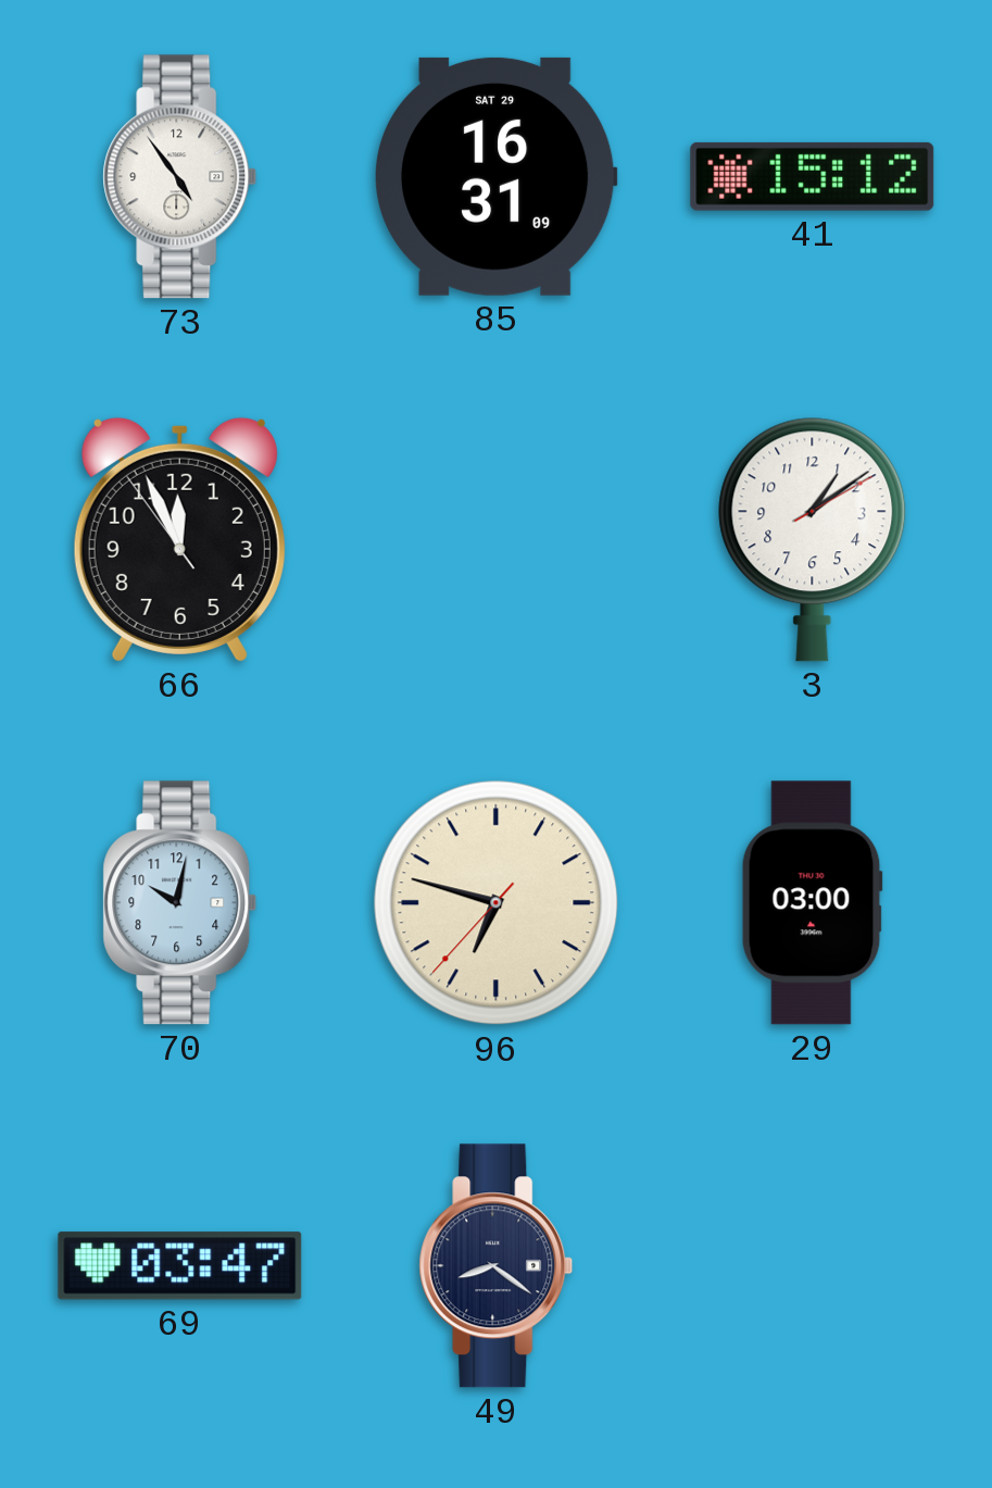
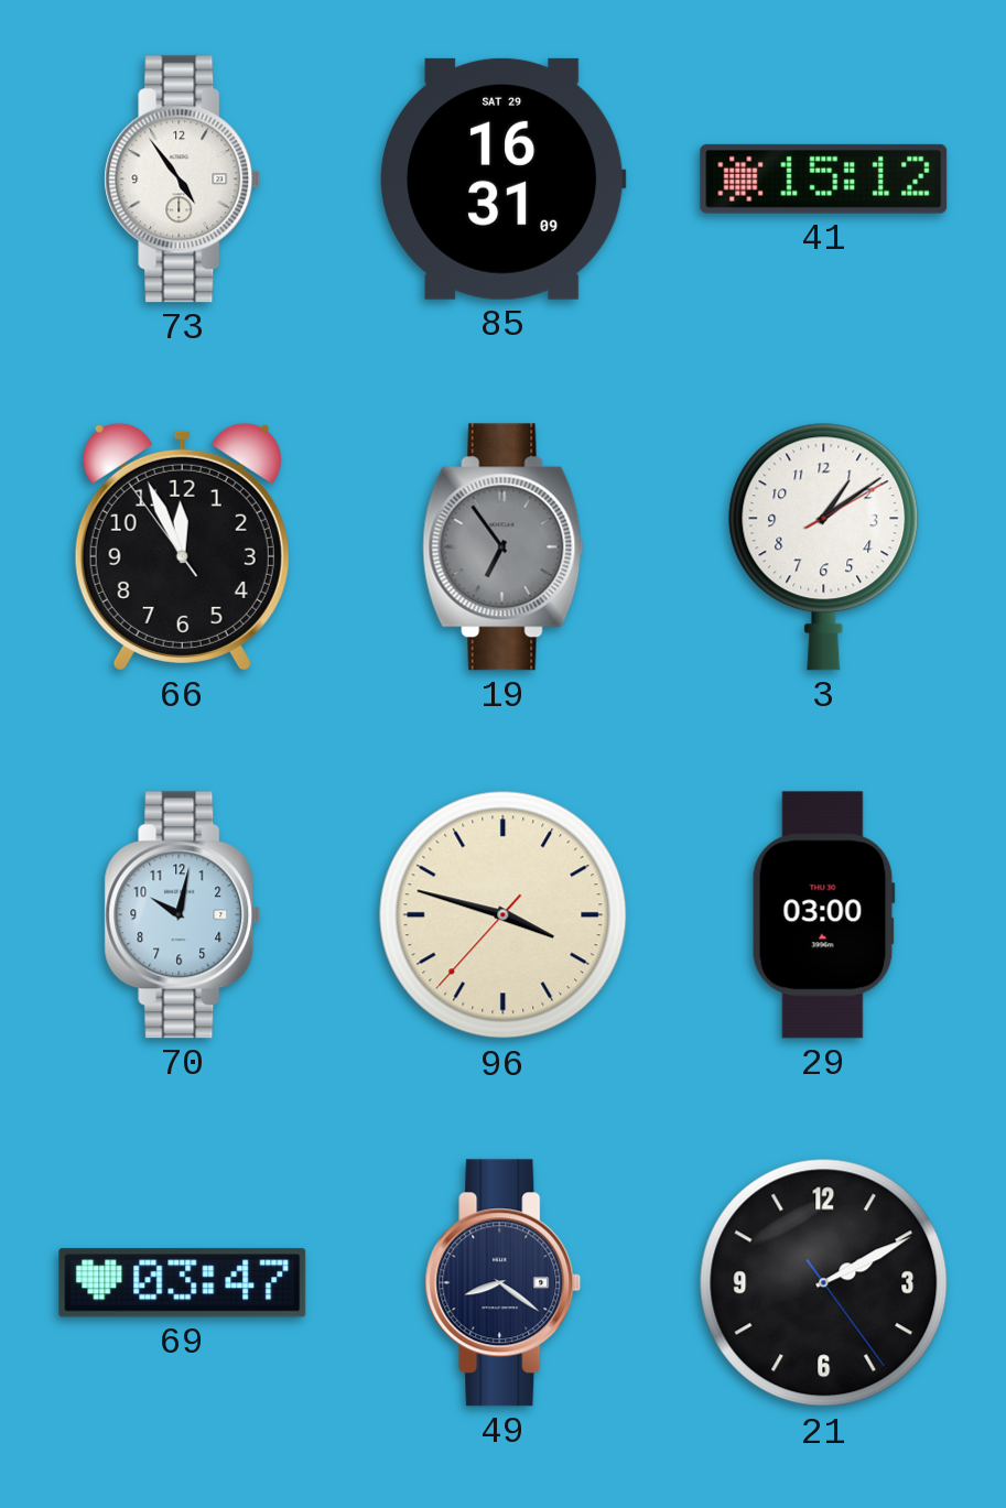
19: none -> 6:54 (504, 547)
96: 6:47 -> 3:47 (504, 915)
21: none -> 2:10 (824, 1283)
